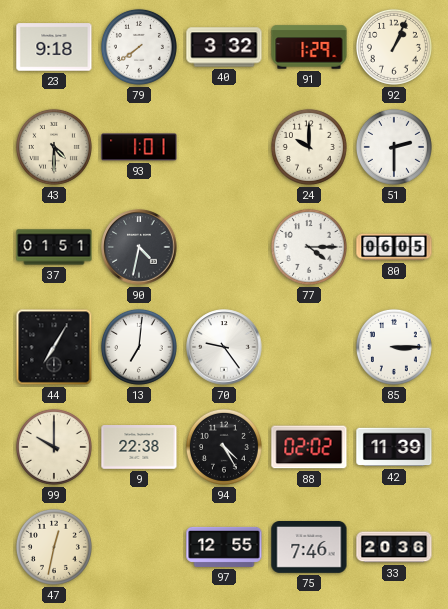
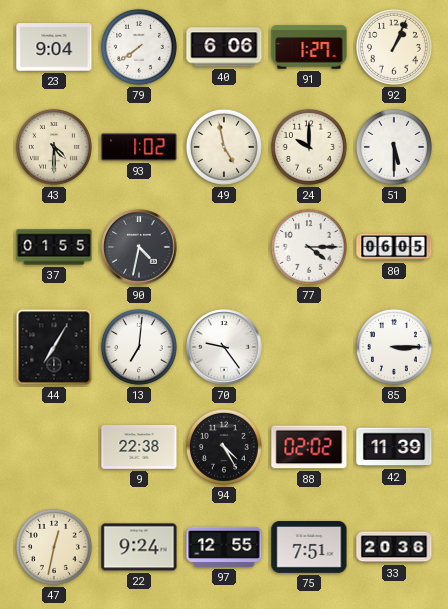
23: 9:18 -> 9:04 (54, 47)
40: 3:32 -> 6:06 (224, 47)
91: 1:29 -> 1:27 (309, 47)
93: 1:01 -> 1:02 (139, 147)
49: none -> 4:58 (224, 147)
51: 2:30 -> 5:30 (394, 147)
37: 01:51 -> 01:55 (54, 247)
99: 10:00 -> none (54, 447)
22: none -> 9:24 (139, 547)
75: 7:46 -> 7:51 (309, 548)
